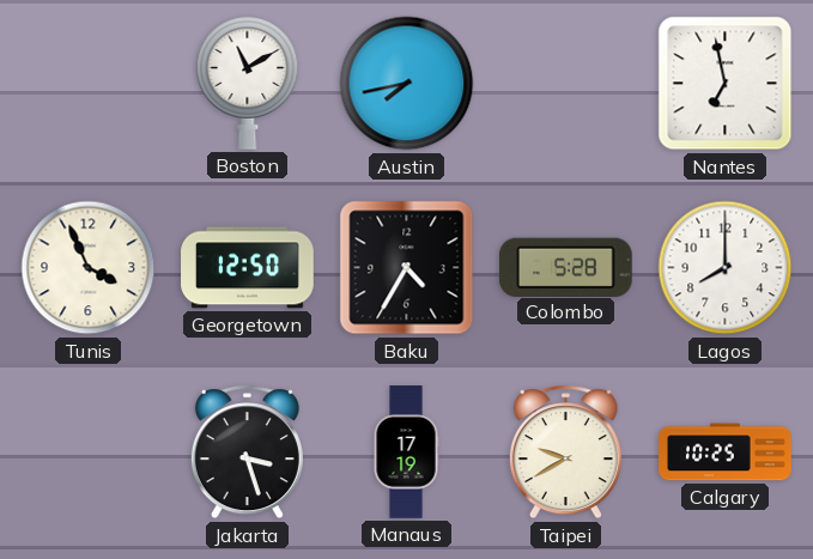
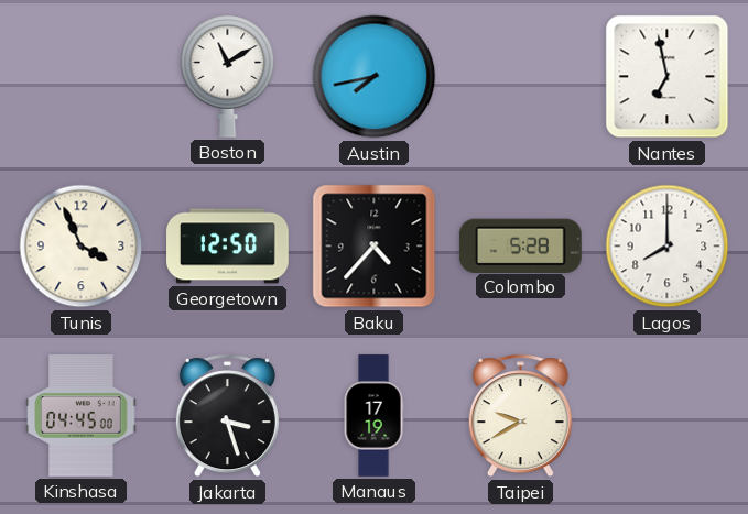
Baku: 4:35 -> 4:37 (375, 247)
Kinshasa: none -> 04:45 (82, 416)
Calgary: 10:25 -> none (726, 452)
